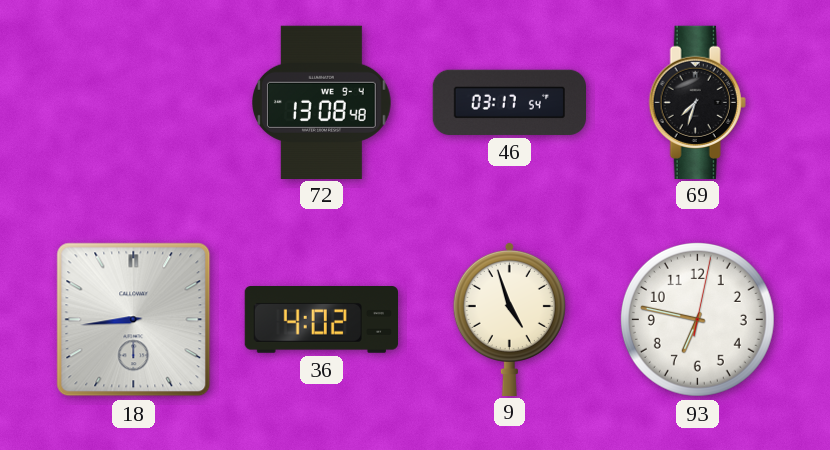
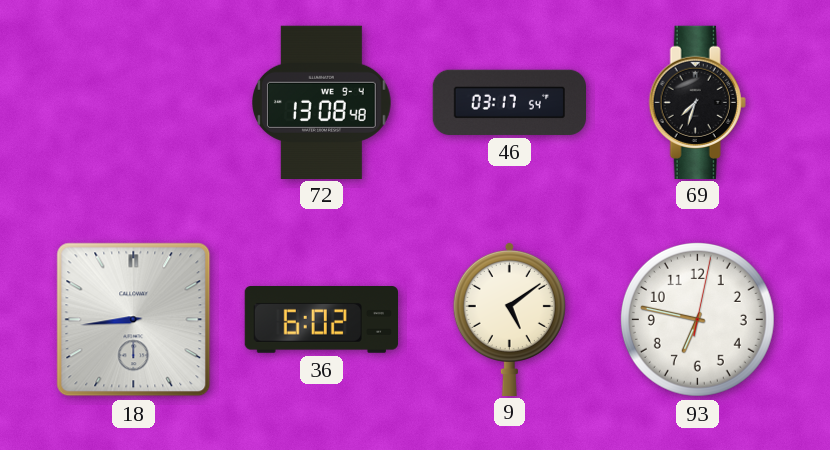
36: 4:02 -> 6:02 (321, 320)
9: 4:57 -> 5:09 (509, 318)
